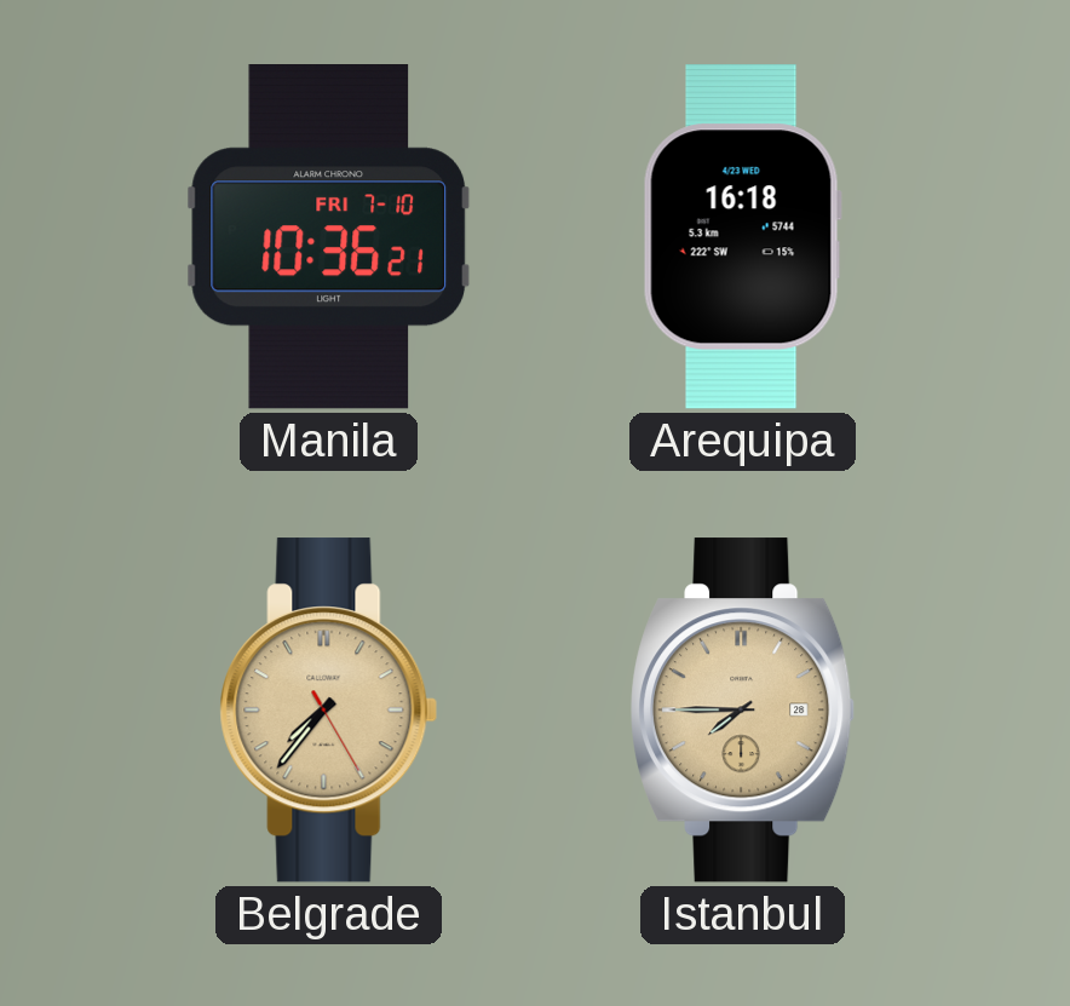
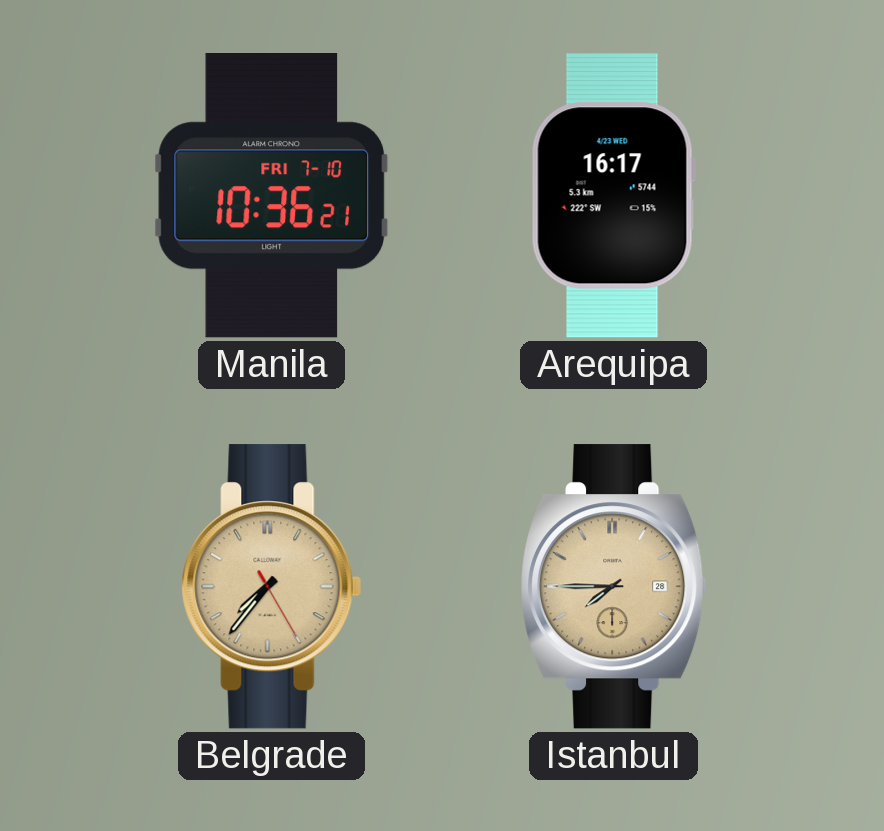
Arequipa: 16:18 -> 16:17 (613, 196)
